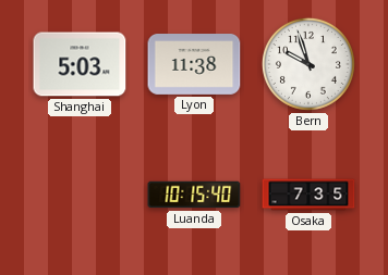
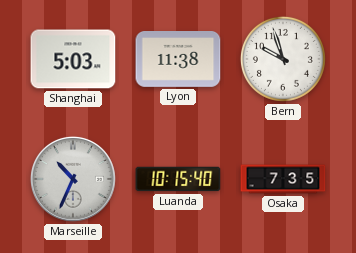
Marseille: none -> 10:34 (73, 179)
